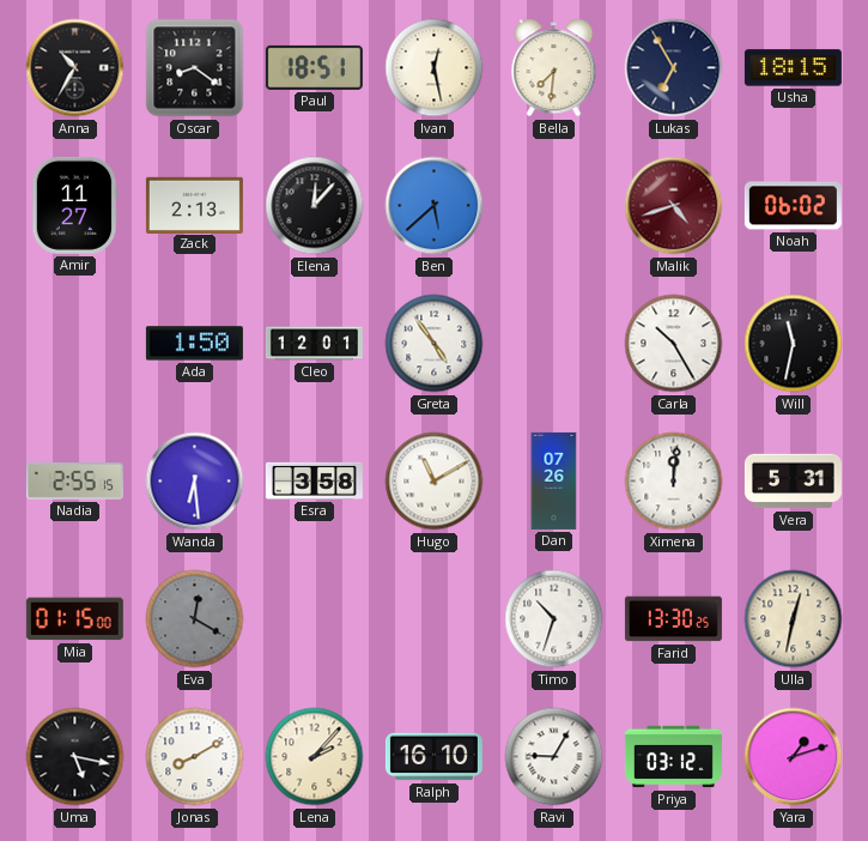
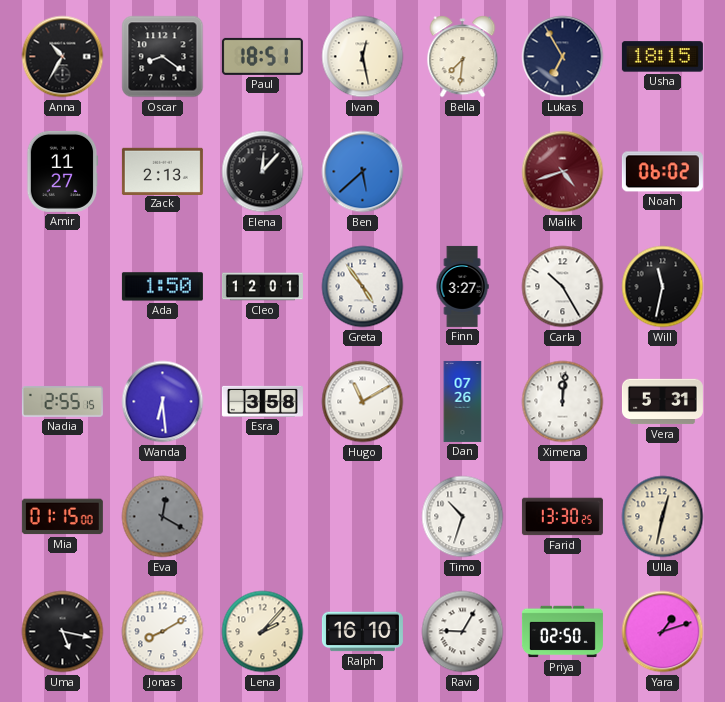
Finn: none -> 3:27 (462, 286)
Priya: 03:12 -> 02:50 (562, 632)
